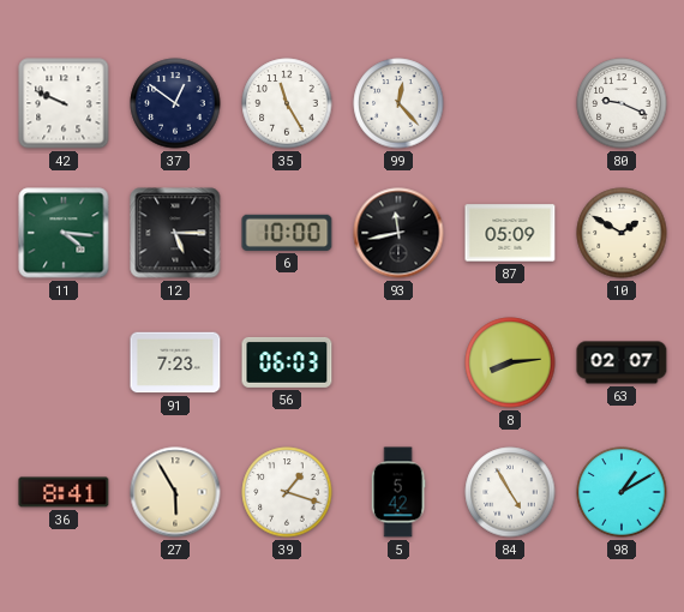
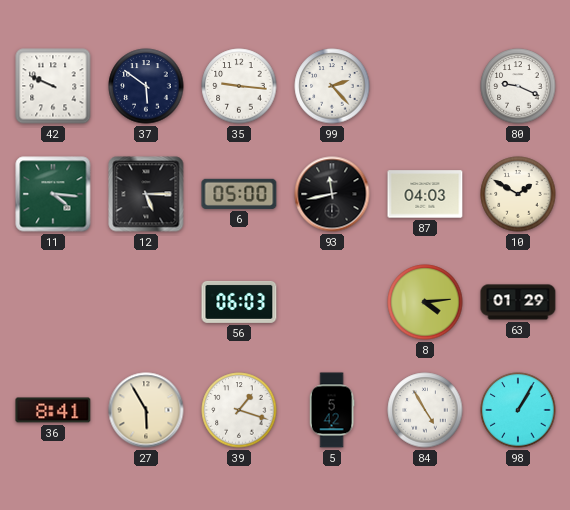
37: 12:51 -> 5:51 (146, 86)
35: 11:25 -> 9:16 (239, 86)
99: 12:23 -> 2:23 (332, 86)
6: 10:00 -> 05:00 (239, 194)
87: 05:09 -> 04:03 (425, 194)
91: 7:23 -> none (175, 362)
8: 8:14 -> 4:14 (425, 302)
63: 02:07 -> 01:29 (518, 302)
98: 1:10 -> 1:05 (518, 410)
